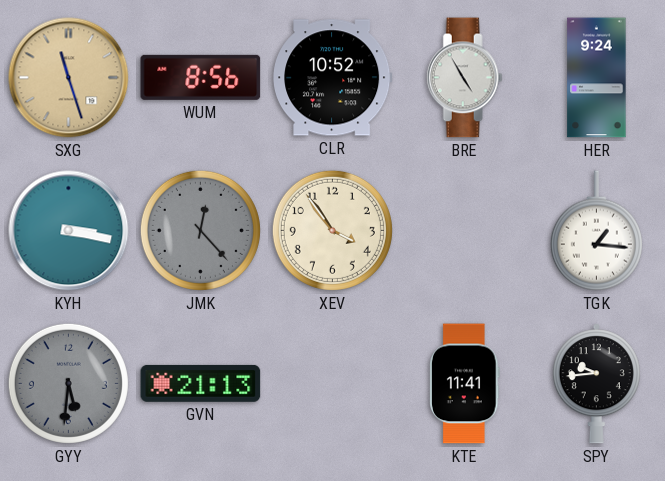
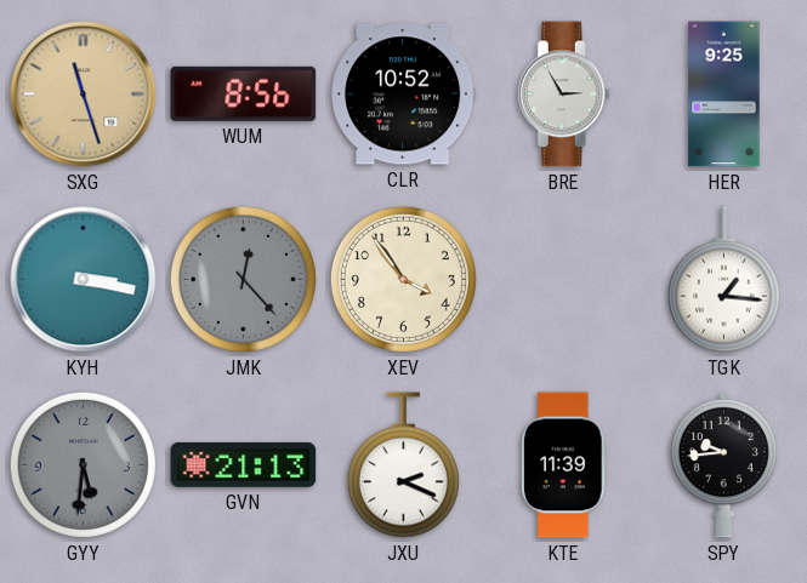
BRE: 4:55 -> 2:55 (563, 95)
HER: 9:24 -> 9:25 (724, 95)
JXU: none -> 2:19 (403, 465)
KTE: 11:41 -> 11:39 (564, 465)
